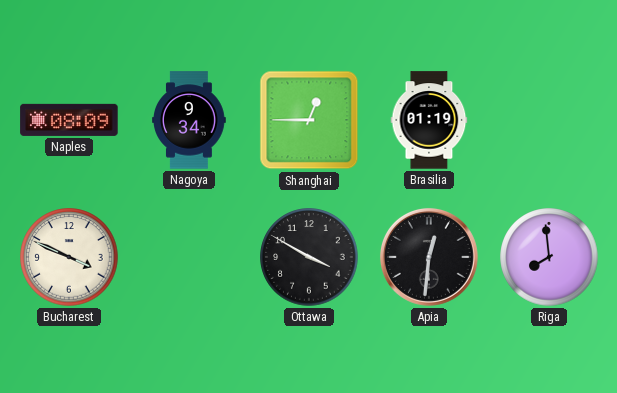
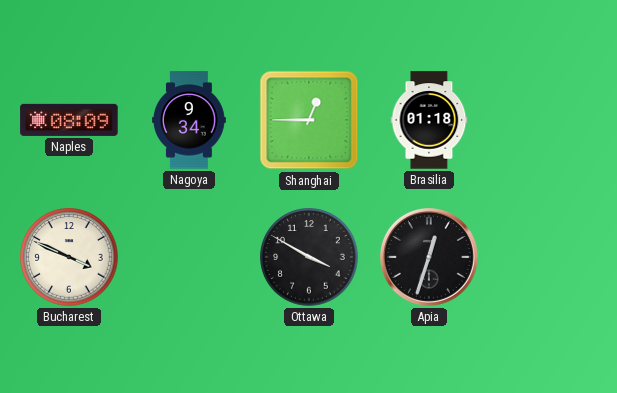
Brasilia: 01:19 -> 01:18 (429, 120)
Apia: 12:31 -> 12:33 (429, 257)
Riga: 7:59 -> none (549, 257)
